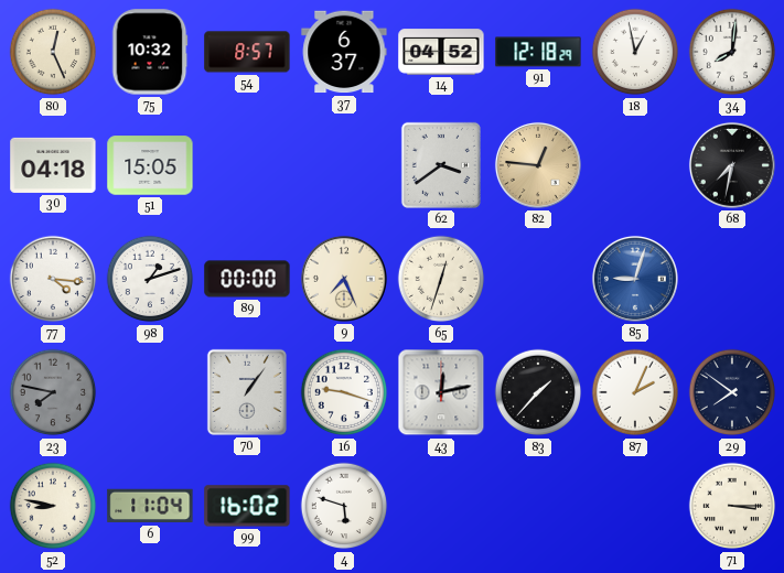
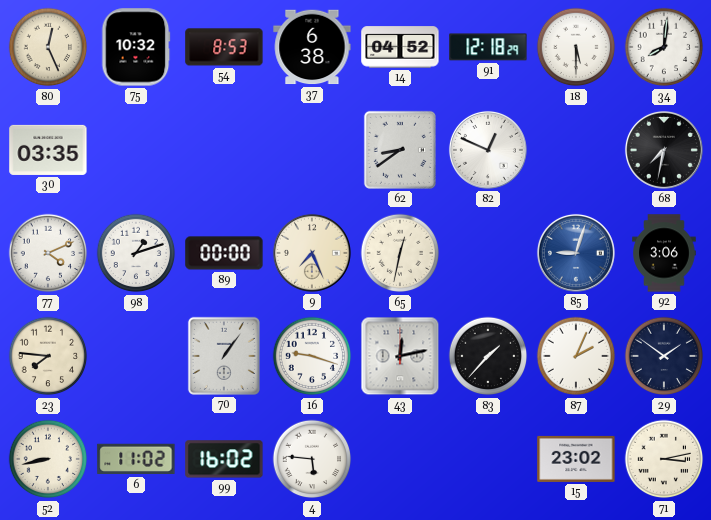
54: 8:57 -> 8:53 (224, 47)
37: 6:37 -> 6:38 (312, 47)
18: 12:58 -> 5:30 (576, 47)
30: 04:18 -> 03:35 (48, 150)
51: 15:05 -> none (150, 165)
62: 3:39 -> 8:39 (400, 150)
82: 12:46 -> 12:49 (488, 150)
82 dial: champagne -> white (488, 150)
77: 4:16 -> 4:11 (48, 253)
65: 12:33 -> 12:32 (400, 253)
92: none -> 3:06 (664, 253)
23: 7:47 -> 7:46 (48, 356)
23 dial: grey -> cream (48, 356)
29: 7:51 -> 1:51 (664, 356)
52: 8:47 -> 8:43 (48, 459)
6: 11:04 -> 11:02 (136, 459)
4: 5:48 -> 5:46 (312, 459)
15: none -> 23:02 (576, 459)
71: 3:15 -> 3:13 (664, 459)
